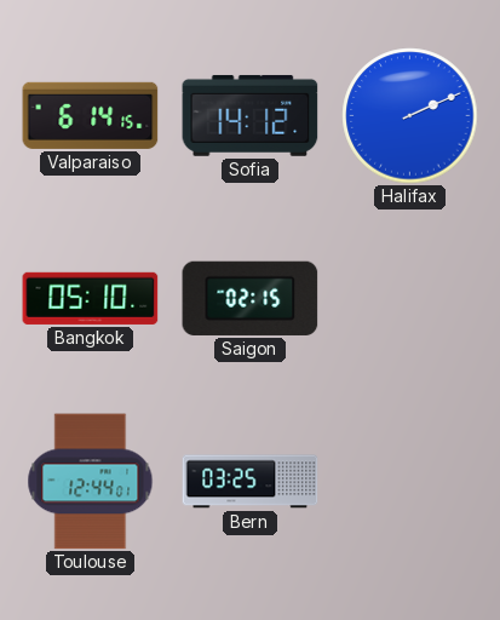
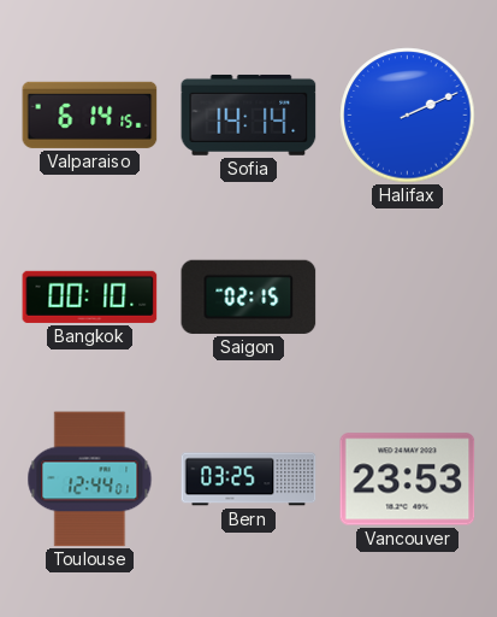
Sofia: 14:12 -> 14:14 (249, 114)
Bangkok: 05:10 -> 00:10 (90, 296)
Vancouver: none -> 23:53 (408, 480)
